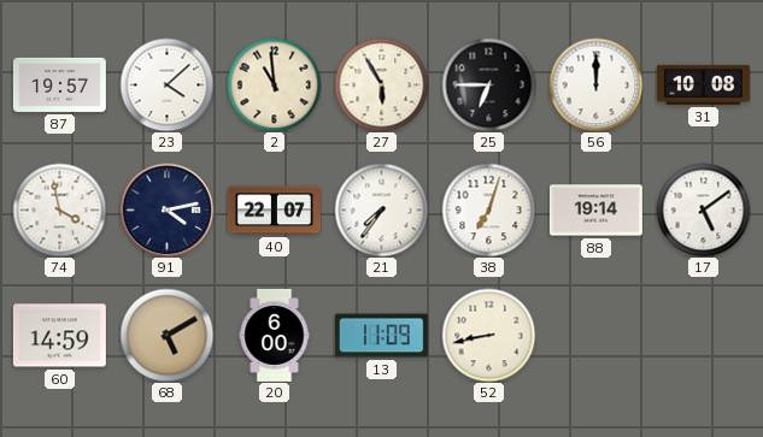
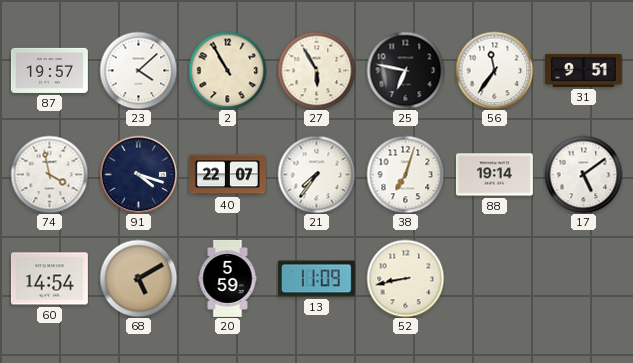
2: 10:59 -> 10:55 (227, 70)
25: 6:45 -> 6:47 (405, 70)
56: 12:00 -> 11:36 (494, 70)
31: 10:08 -> 9:51 (583, 70)
91: 4:13 -> 4:18 (138, 174)
60: 14:59 -> 14:54 (49, 279)
20: 6:00 -> 5:59 (228, 278)
